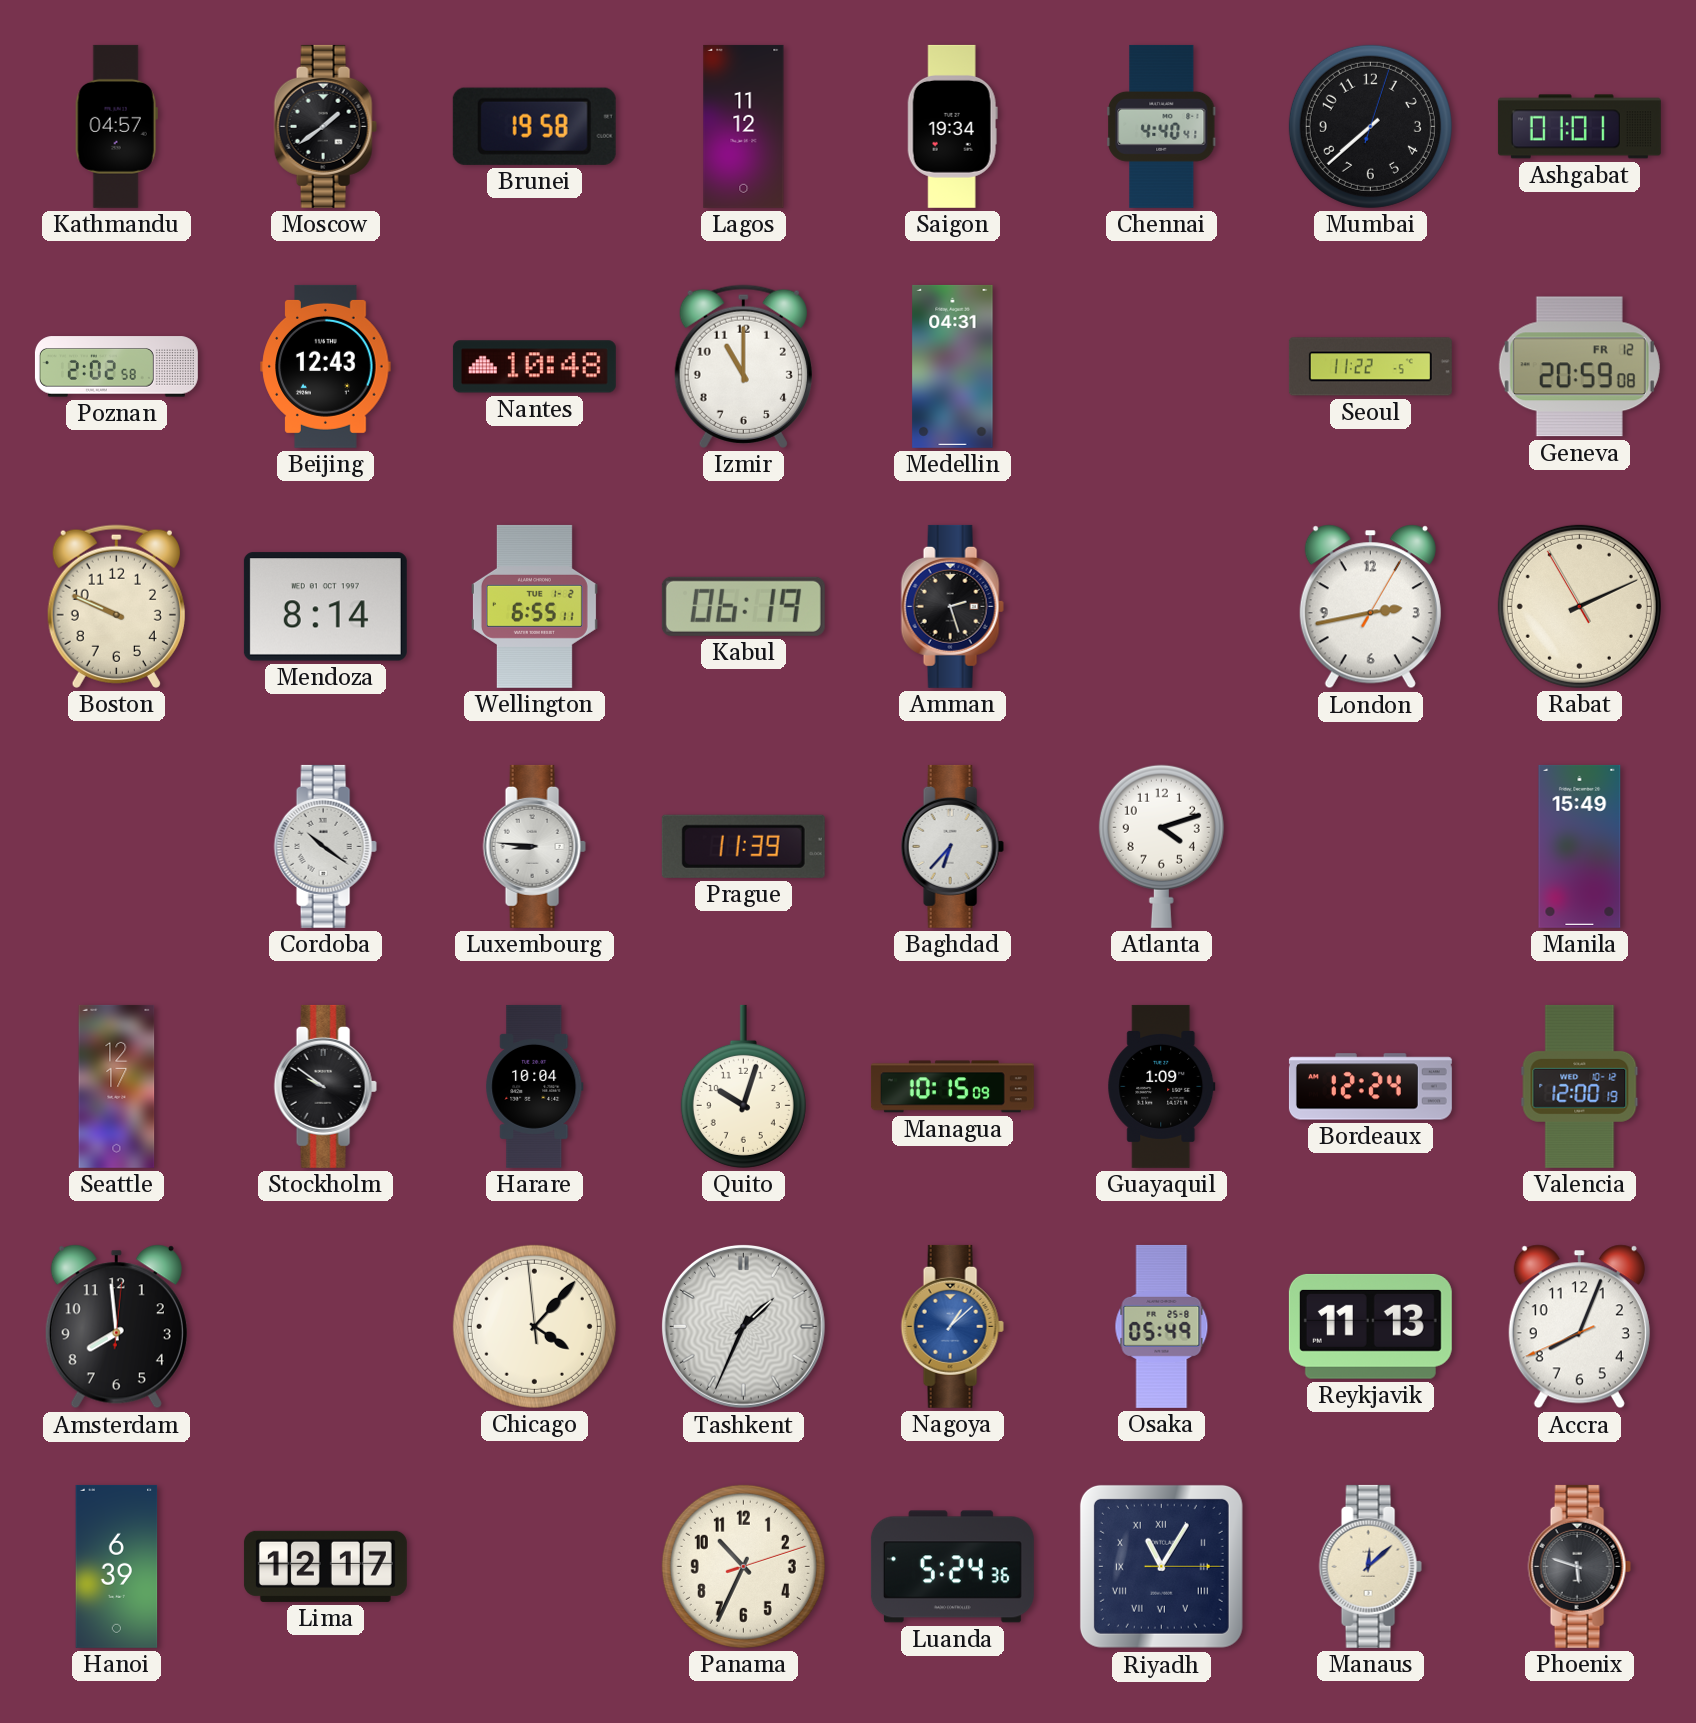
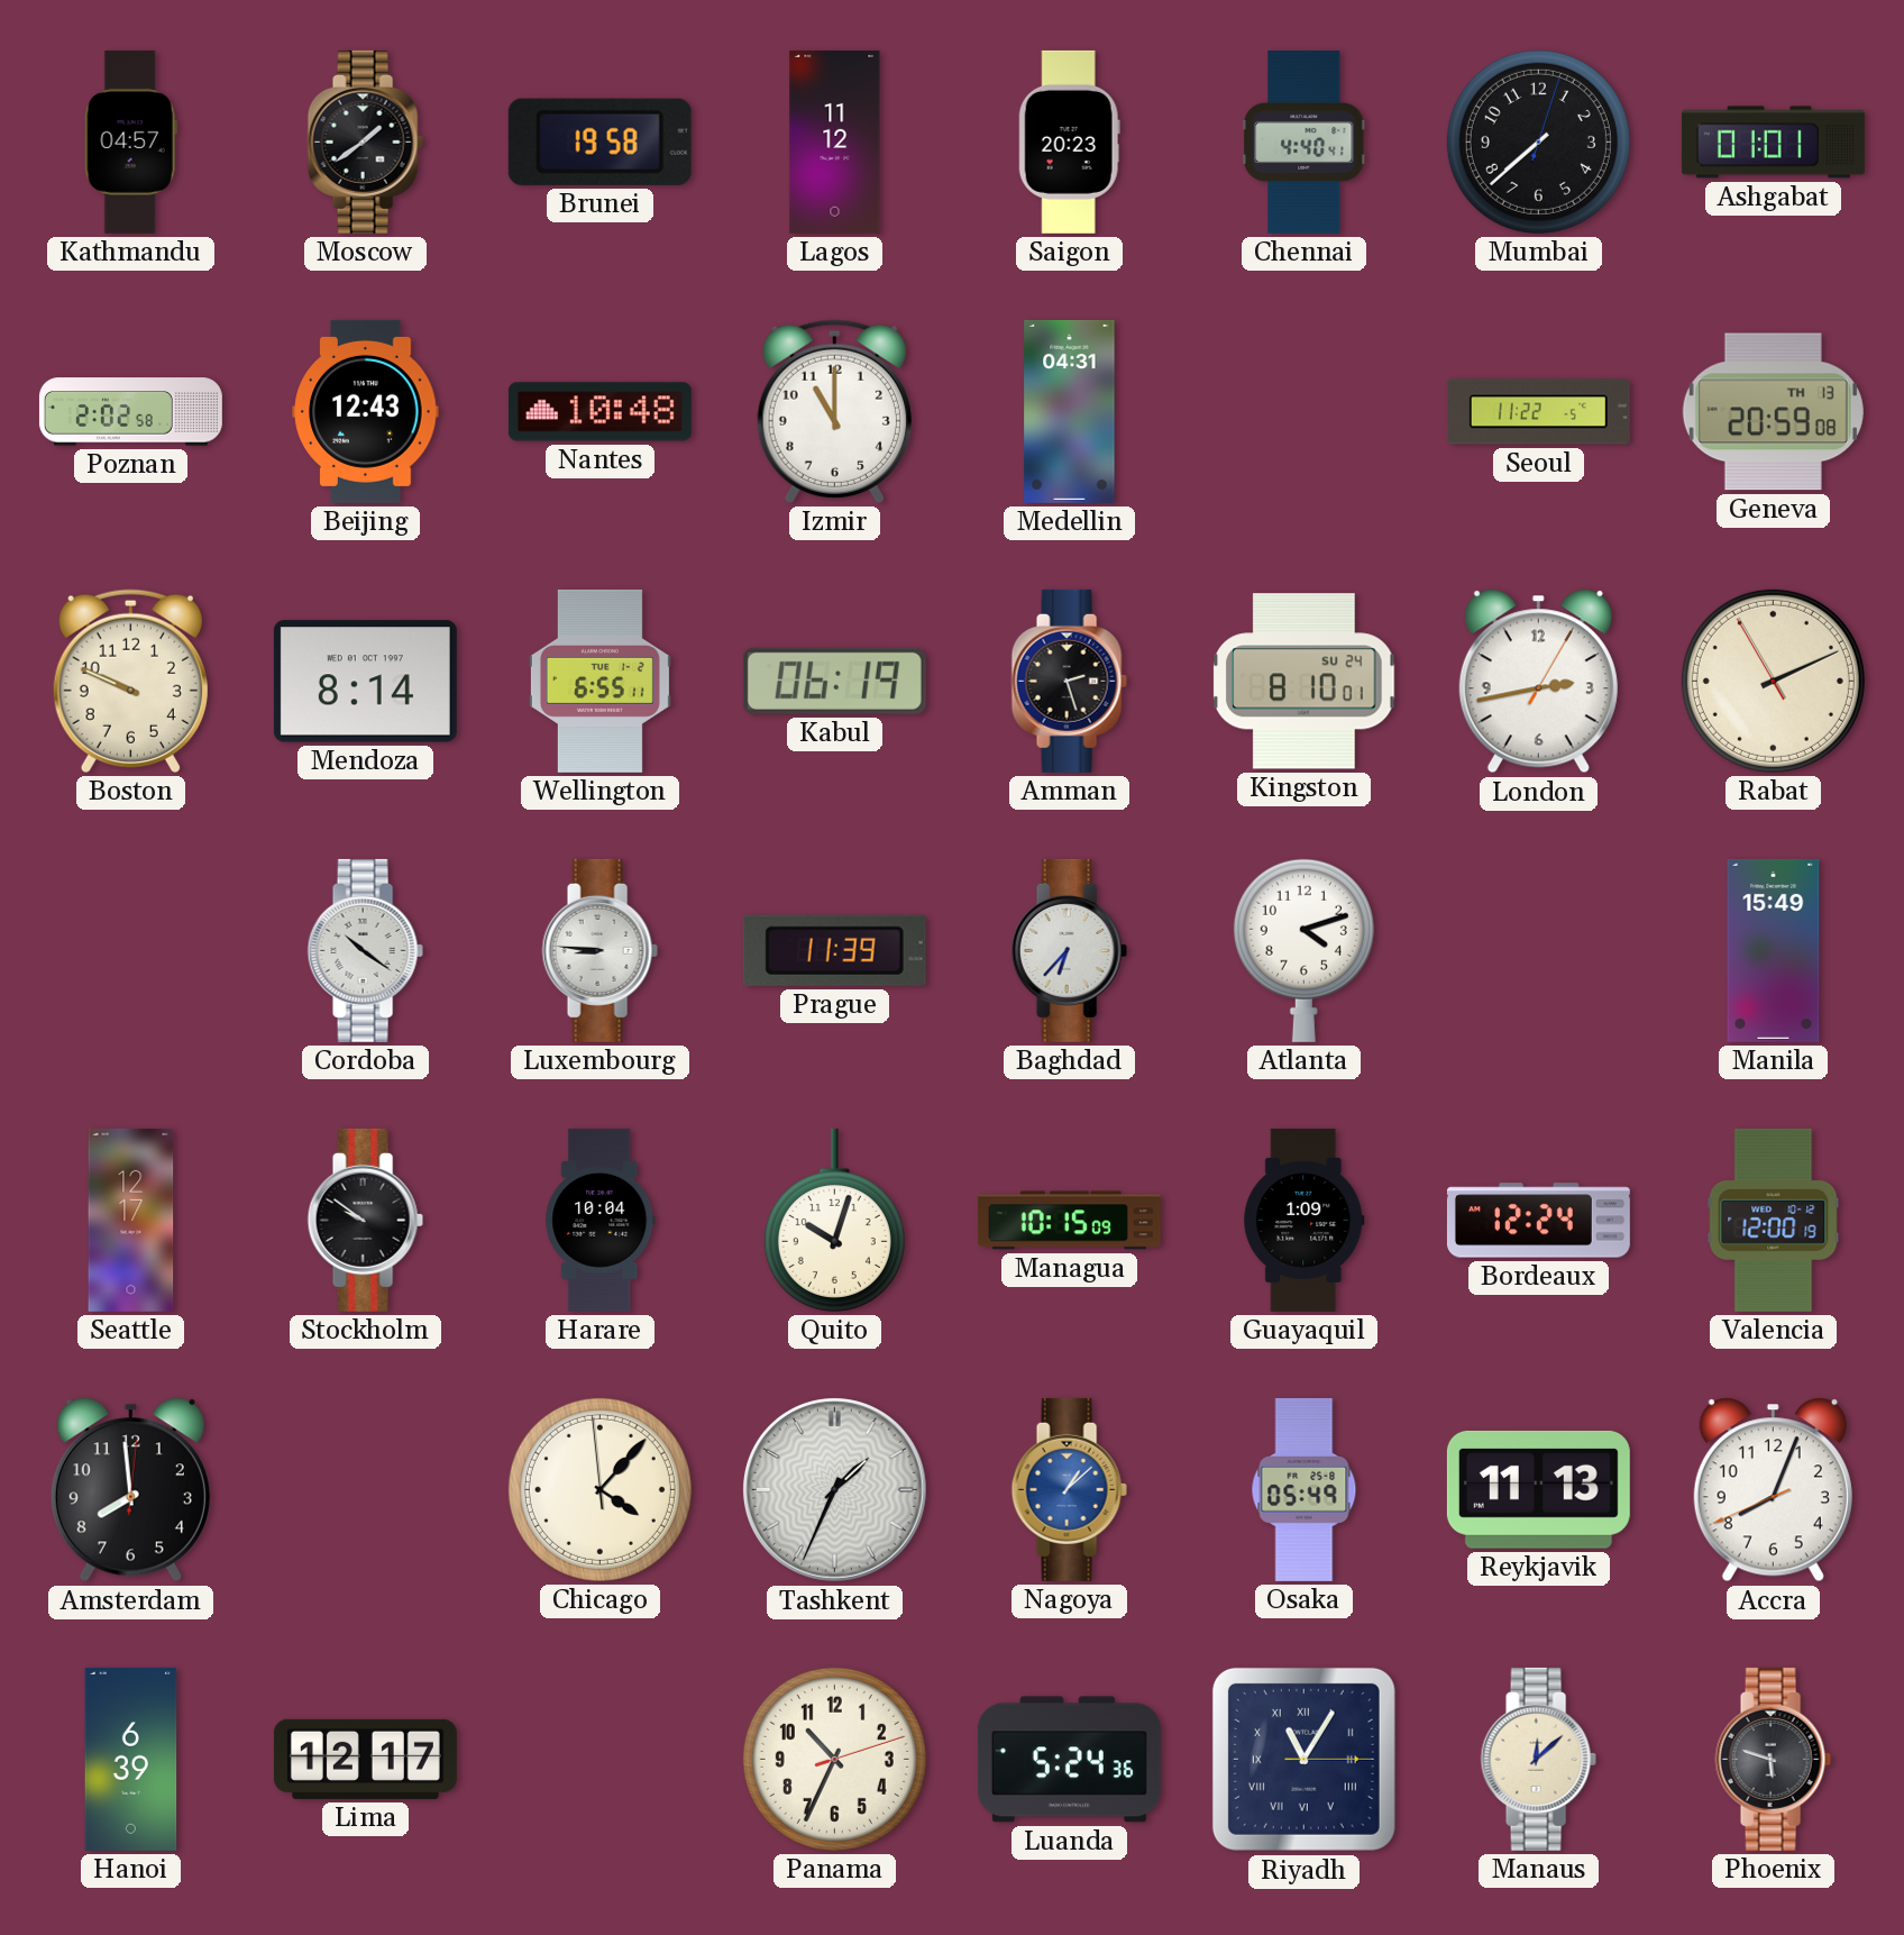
Saigon: 19:34 -> 20:23 (1069, 142)
Geneva date: FR 12 -> TH 13 (1773, 412)
Kingston: none -> 8:10 (1305, 682)
